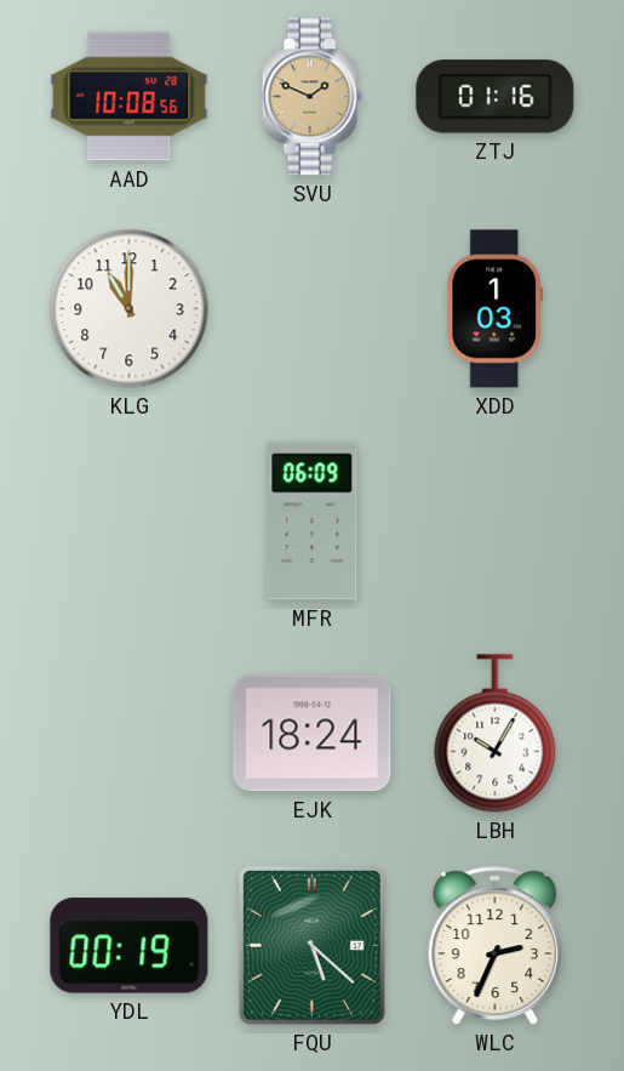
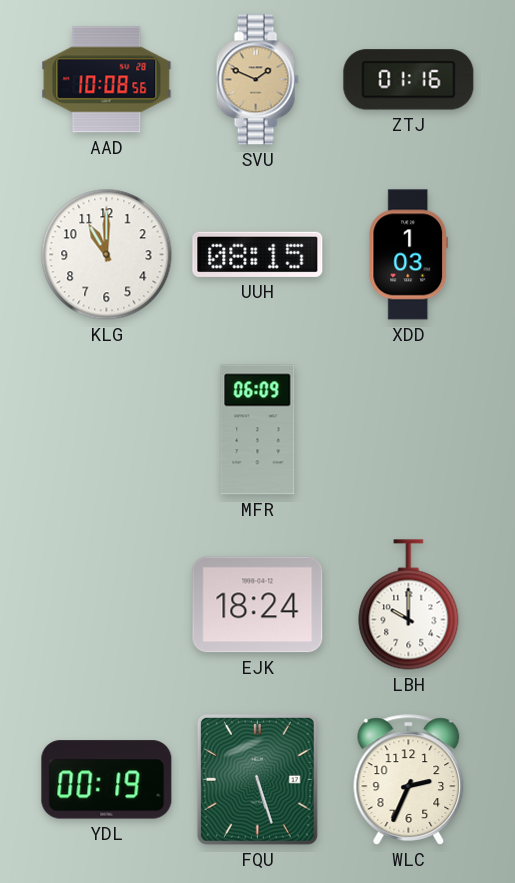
UUH: none -> 08:15 (258, 254)
LBH: 10:05 -> 10:00 (409, 605)
FQU: 5:22 -> 5:27 (257, 779)
